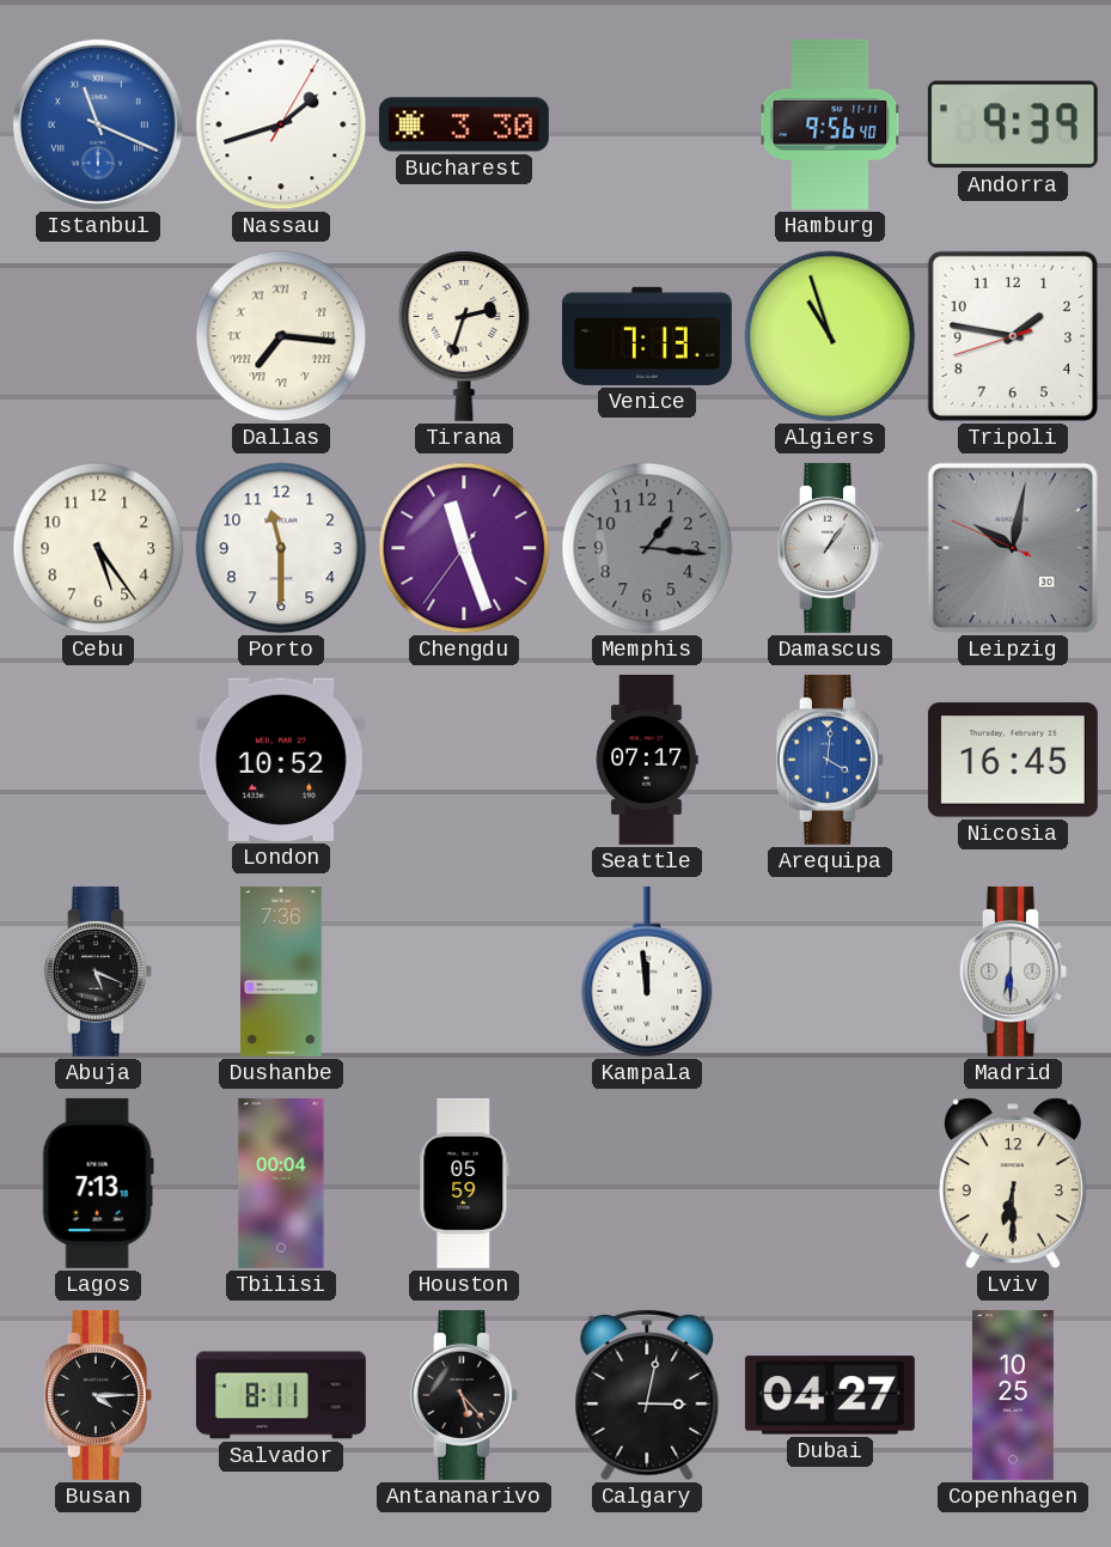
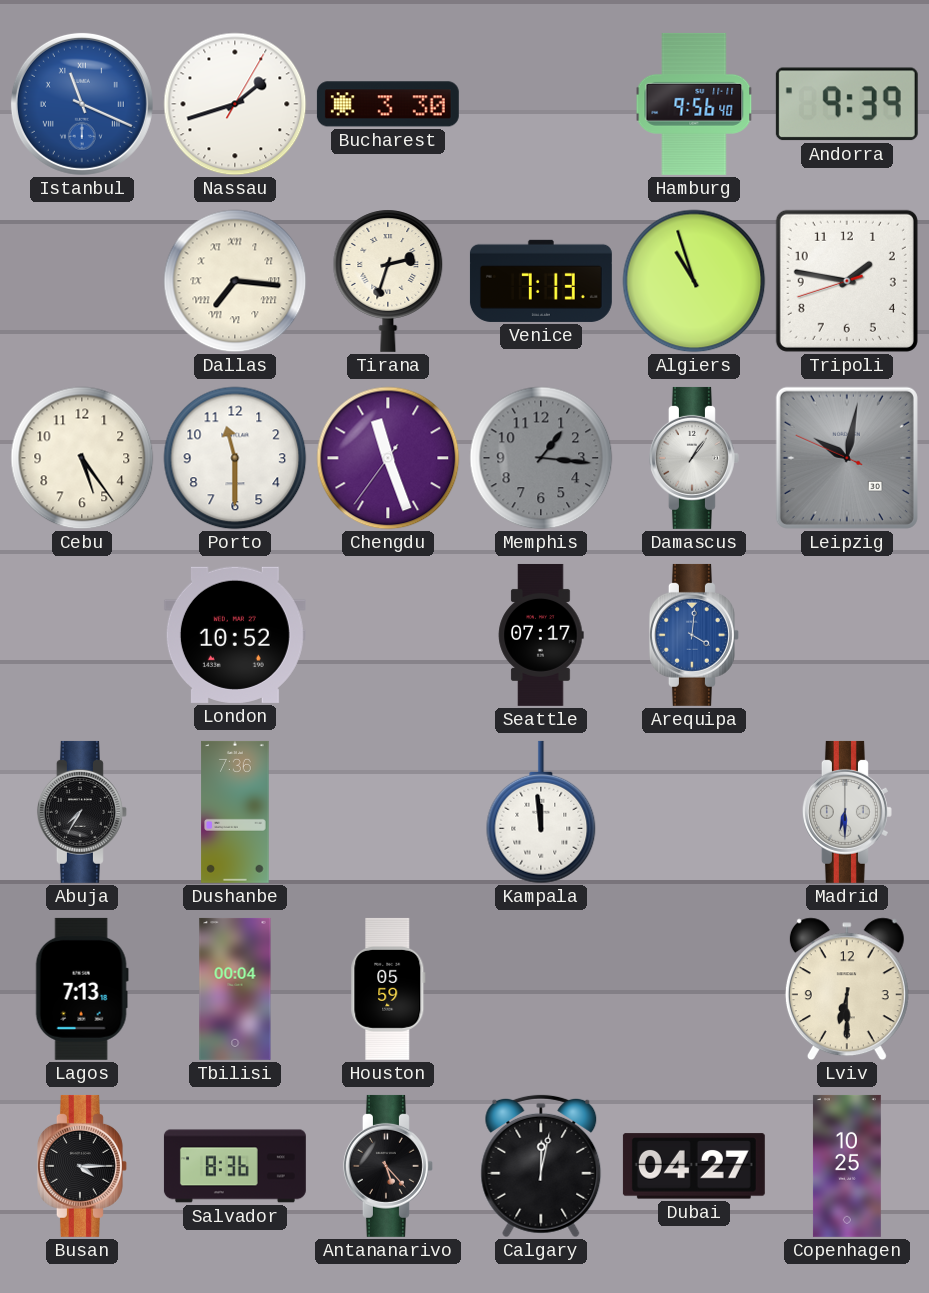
Nicosia: 16:45 -> none (1013, 760)
Abuja: 5:19 -> 7:35 (82, 812)
Salvador: 8:11 -> 8:36 (235, 1166)
Calgary: 3:02 -> 12:02 (541, 1166)
